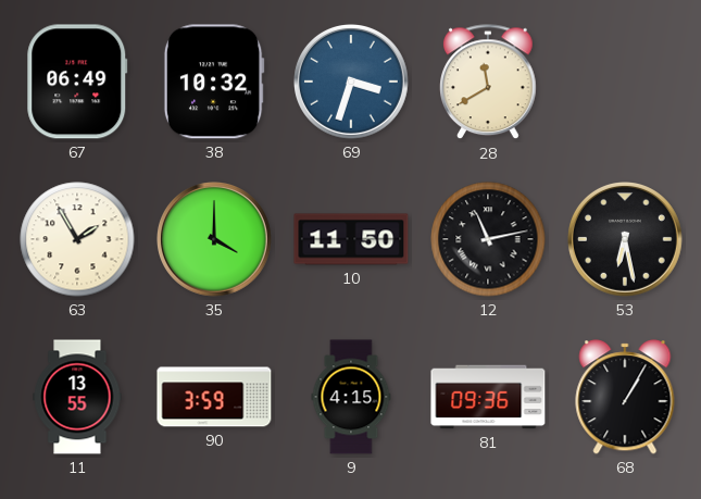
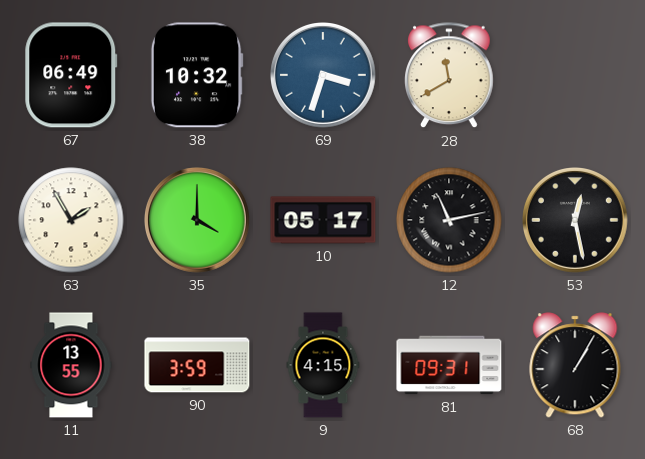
10: 11:50 -> 05:17 (323, 220)
53: 6:28 -> 12:28 (576, 221)
81: 09:36 -> 09:31 (449, 365)
